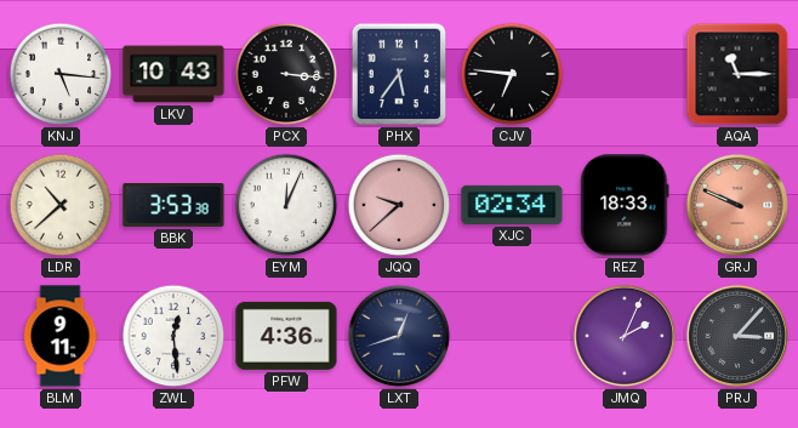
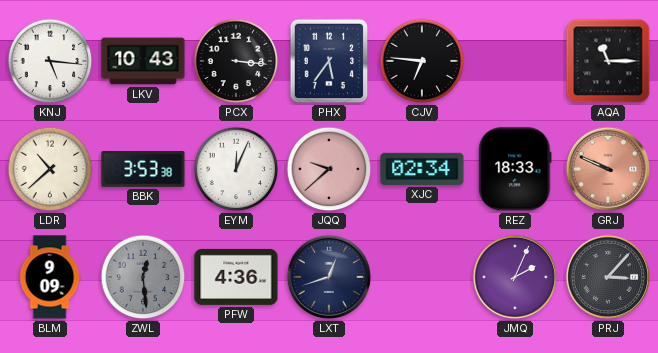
BLM: 9:11 -> 9:09 (50, 277)
ZWL dial: white -> grey (143, 277)
